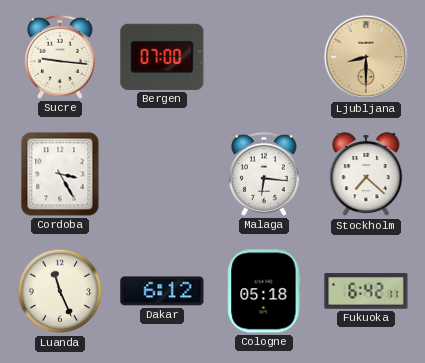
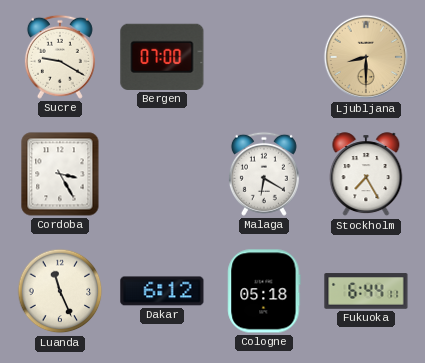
Sucre: 9:16 -> 9:20 (60, 57)
Malaga: 6:16 -> 6:20 (264, 174)
Stockholm: 7:22 -> 7:25 (366, 175)
Fukuoka: 6:42 -> 6:44 (366, 291)
